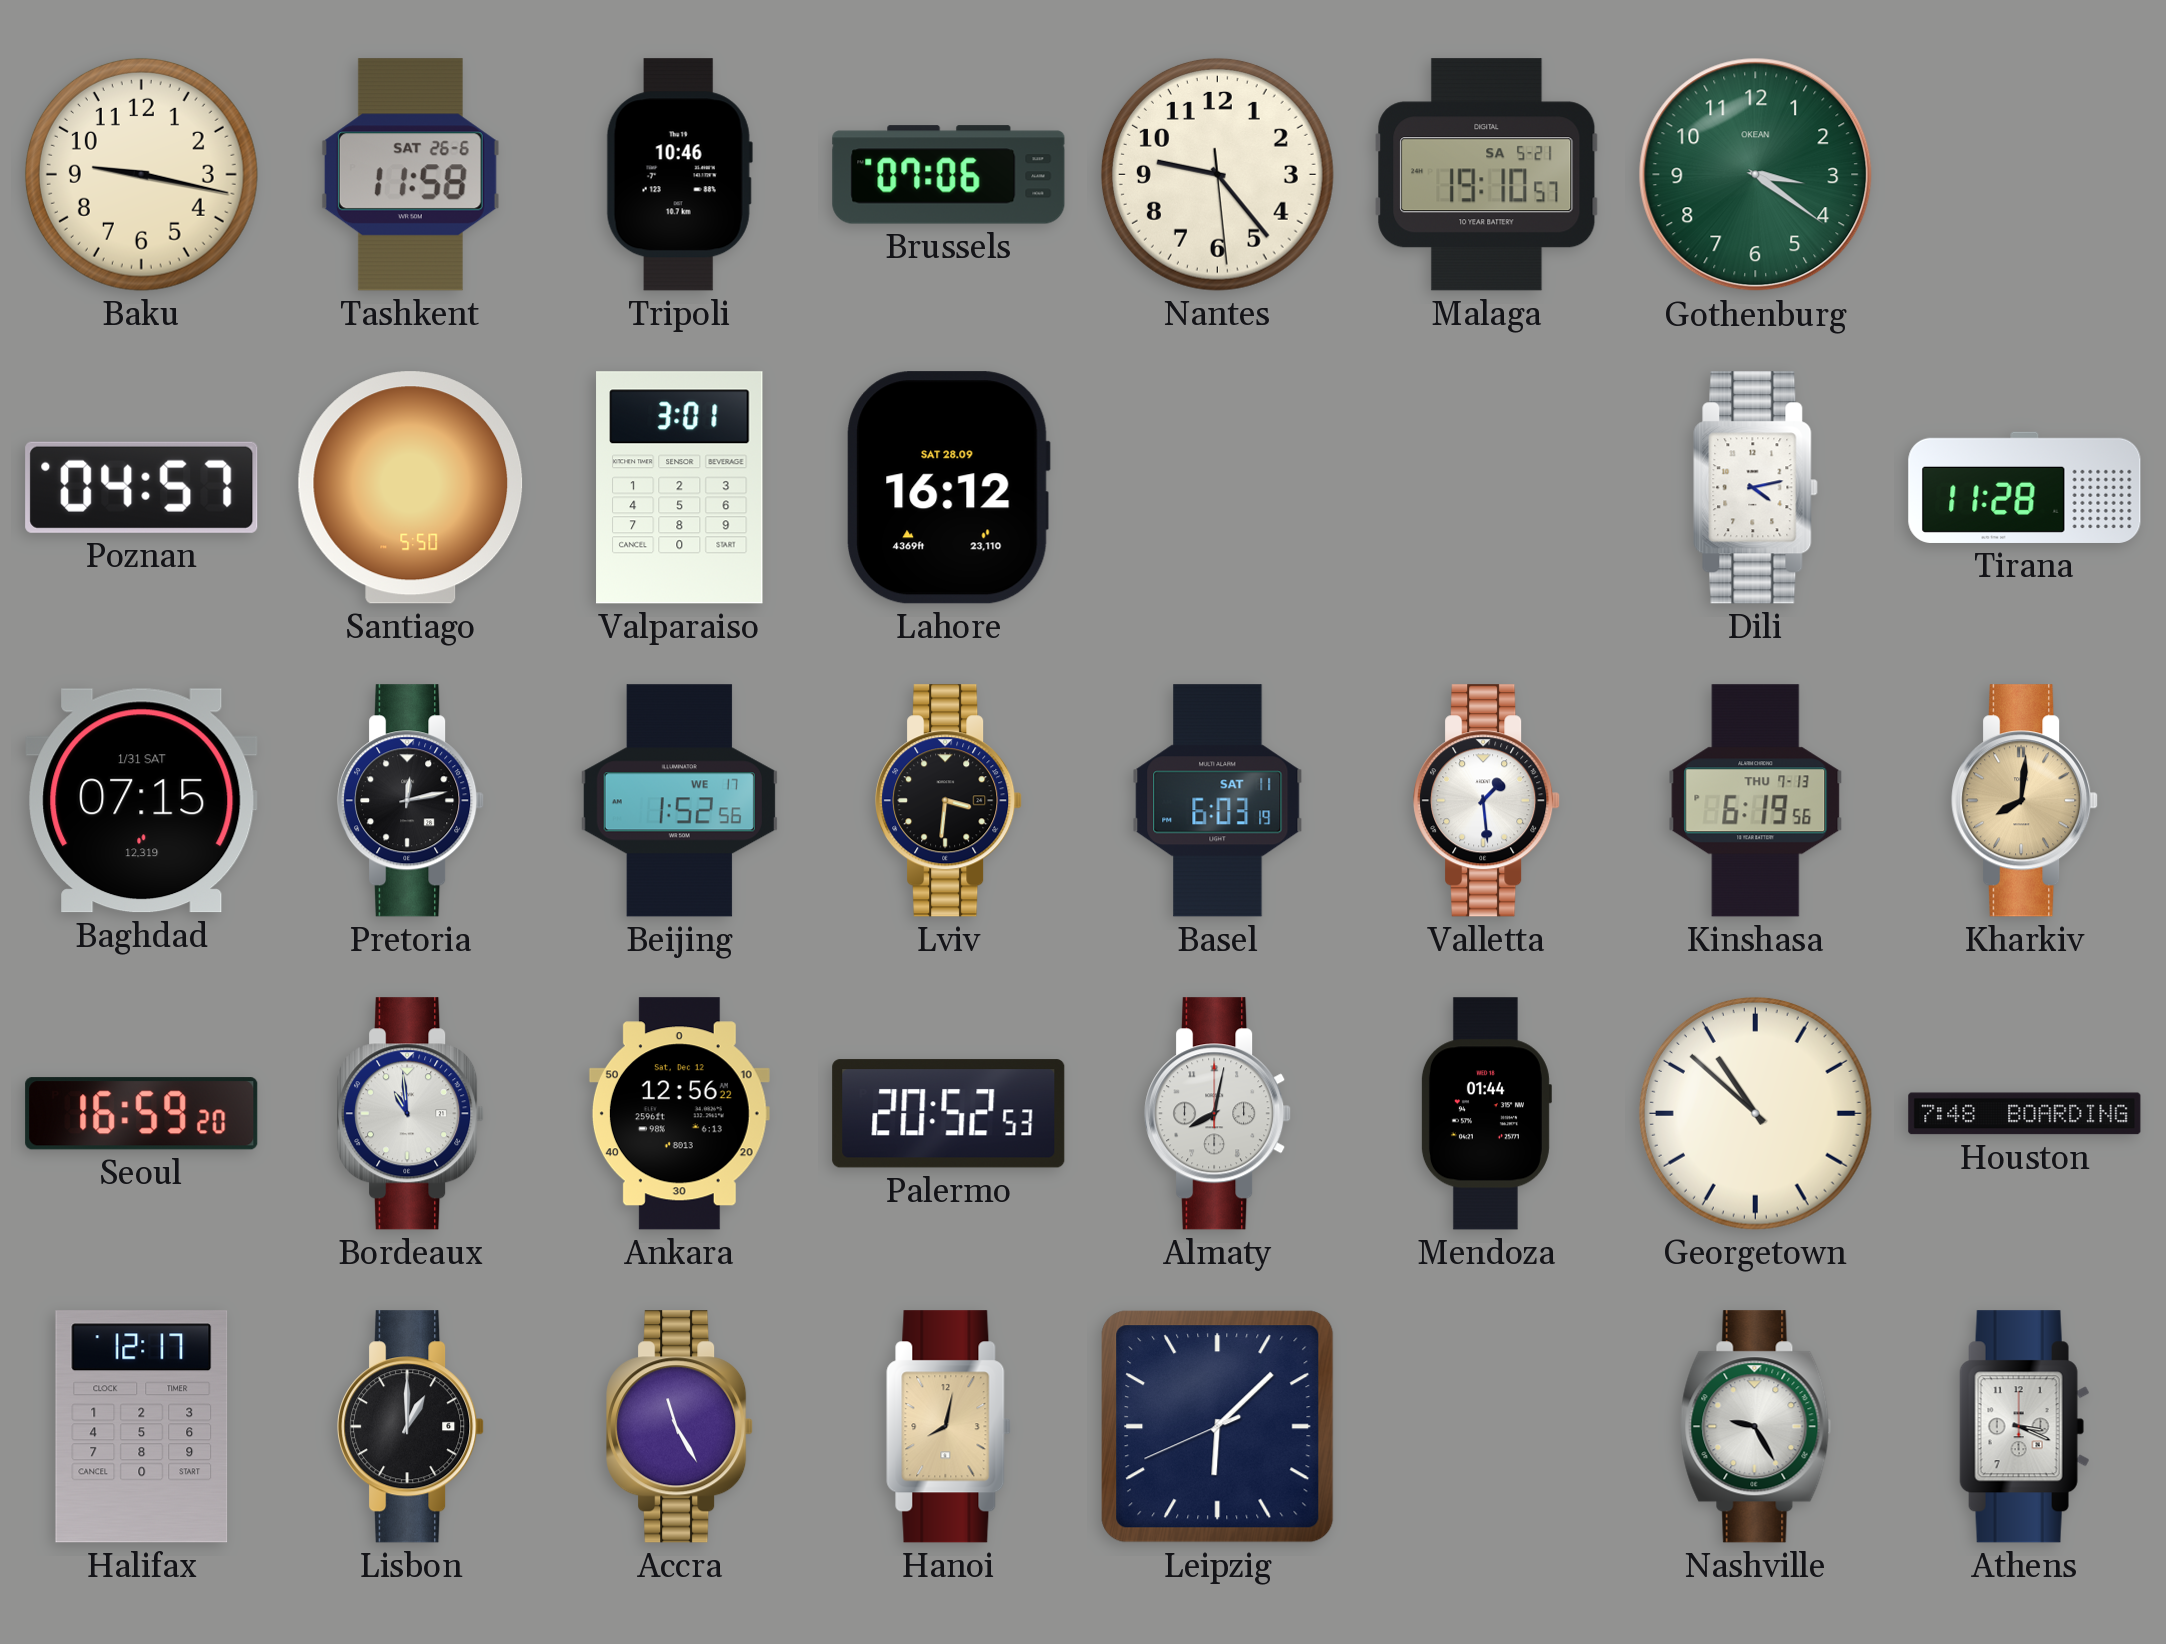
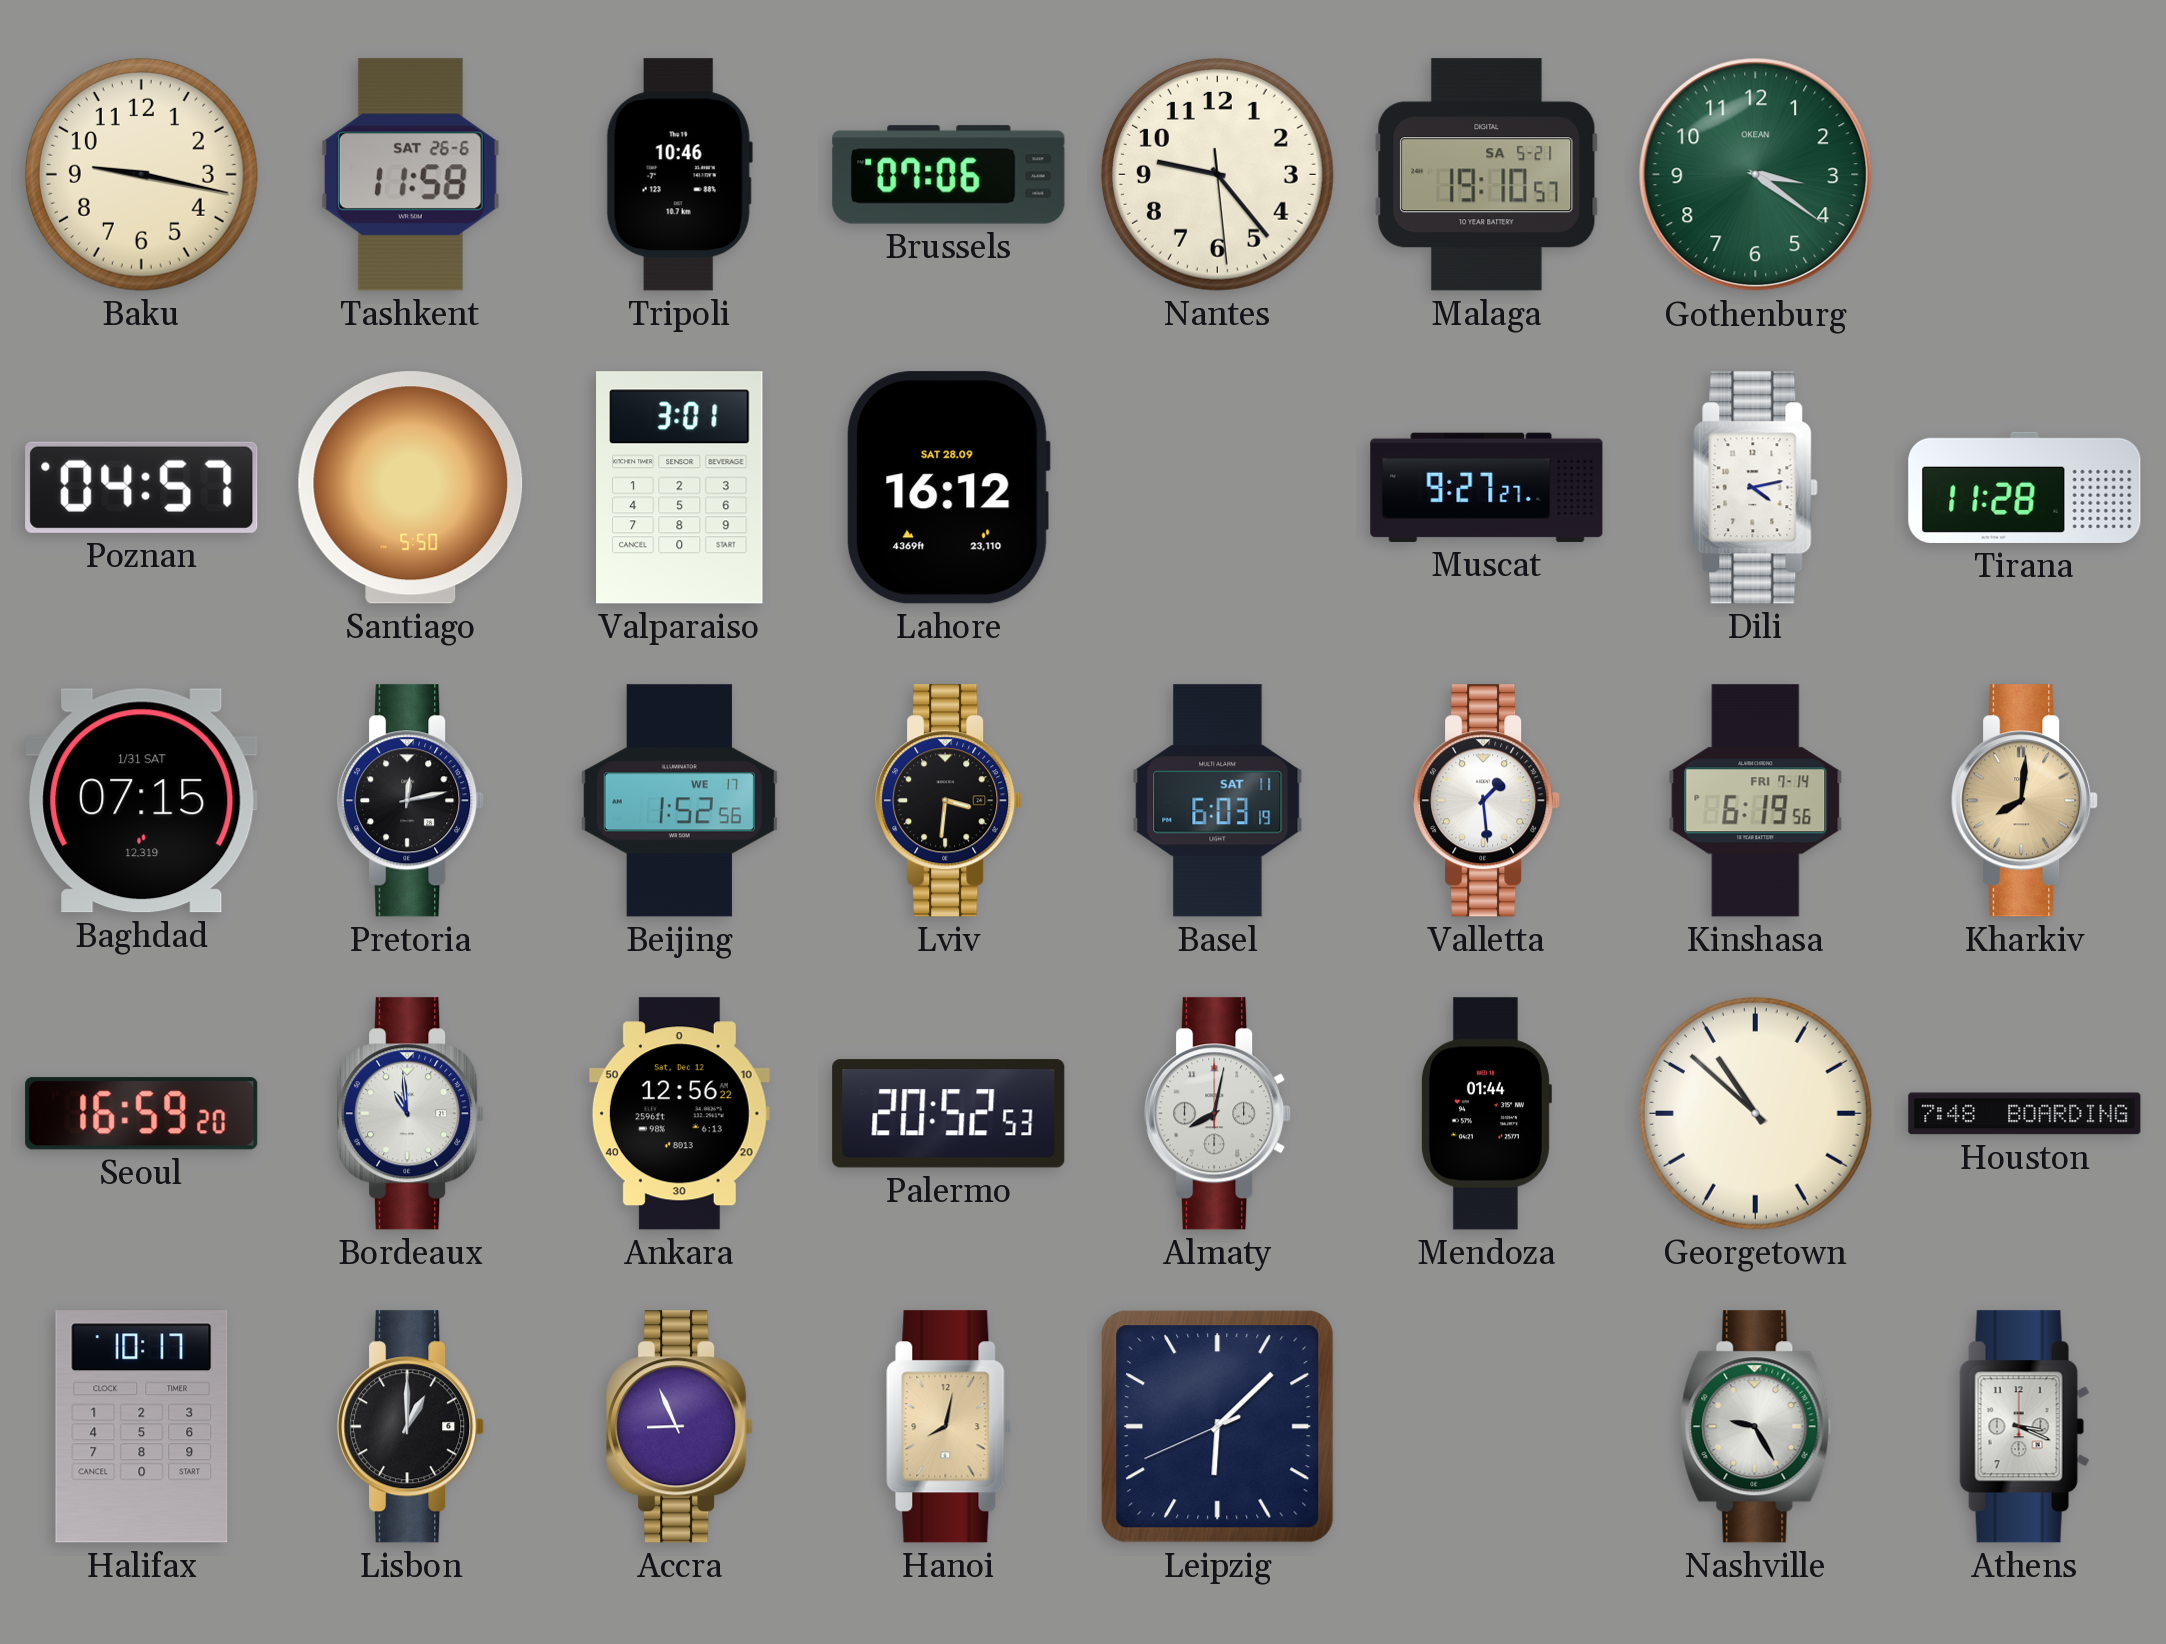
Muscat: none -> 9:27 (1487, 487)
Kinshasa date: THU 7-13 -> FRI 7-14 (1756, 801)
Halifax: 12:17 -> 10:17 (142, 1427)
Accra: 11:25 -> 8:56 (680, 1427)
